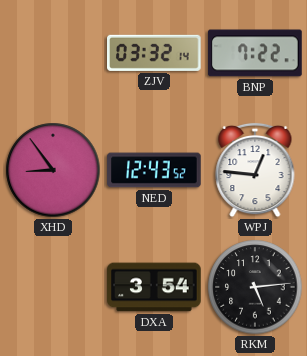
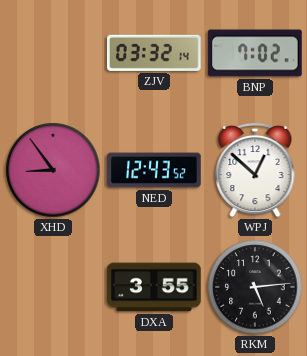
BNP: 7:22 -> 7:02 (255, 53)
WPJ: 12:46 -> 12:52 (255, 170)
DXA: 3:54 -> 3:55 (154, 287)
